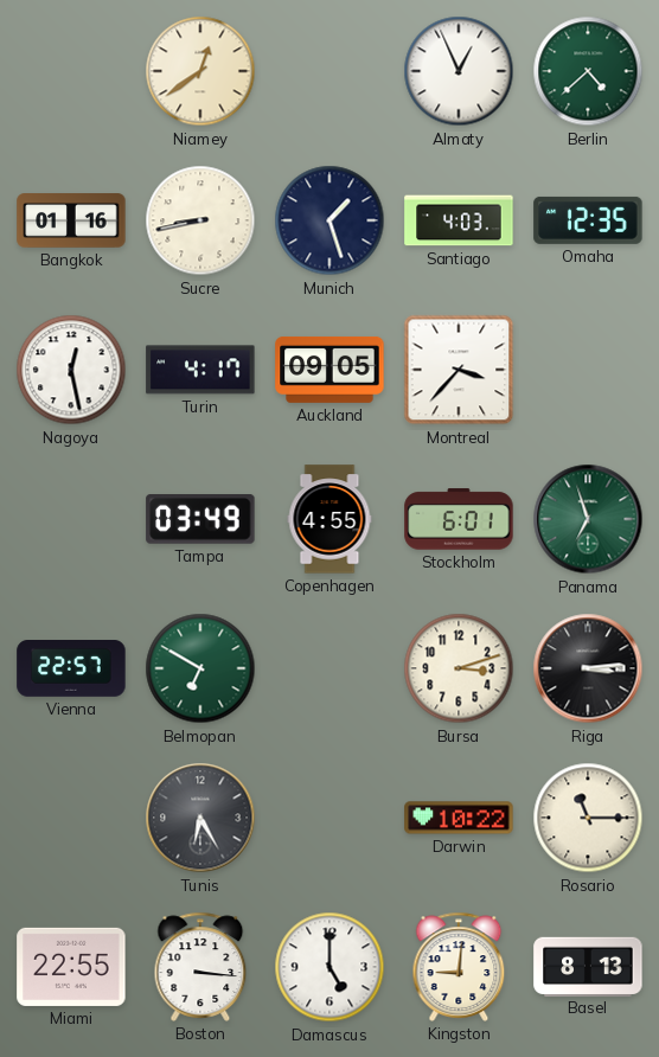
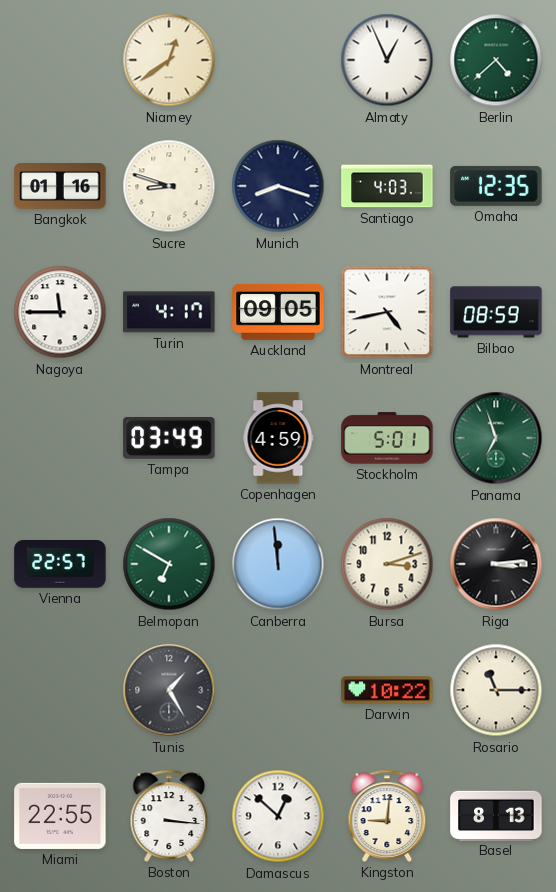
Sucre: 8:43 -> 8:48 (169, 186)
Munich: 1:27 -> 8:18 (278, 186)
Nagoya: 12:28 -> 11:45 (60, 312)
Montreal: 3:37 -> 4:43 (387, 312)
Bilbao: none -> 08:59 (496, 312)
Copenhagen: 4:55 -> 4:59 (278, 438)
Stockholm: 6:01 -> 5:01 (387, 438)
Canberra: none -> 11:59 (278, 564)
Tunis: 6:25 -> 1:25 (169, 690)
Damascus: 5:00 -> 12:52 (278, 816)
